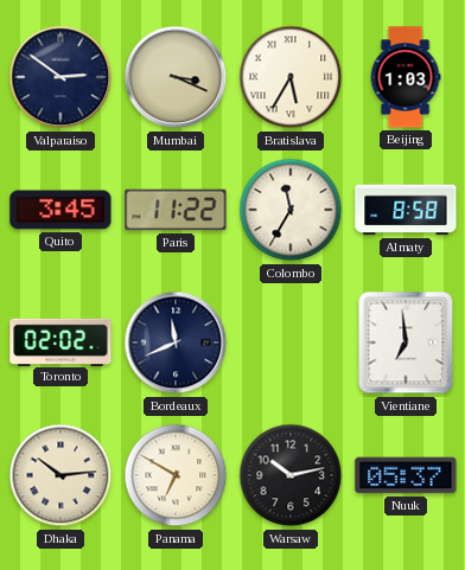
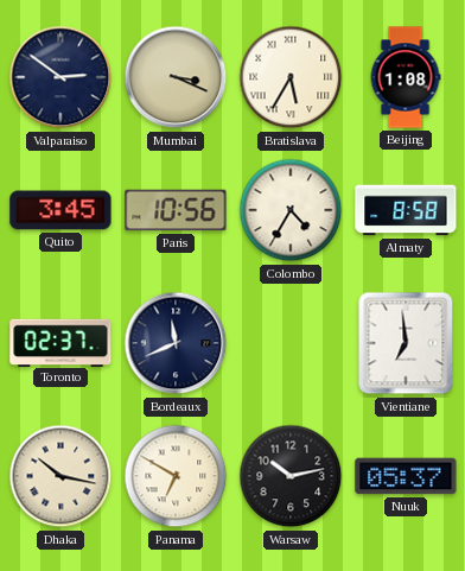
Beijing: 1:03 -> 1:08 (406, 77)
Paris: 11:22 -> 10:56 (176, 210)
Colombo: 11:35 -> 4:35 (291, 210)
Toronto: 02:02 -> 02:37 (60, 342)
Dhaka: 10:14 -> 10:17 (60, 476)
